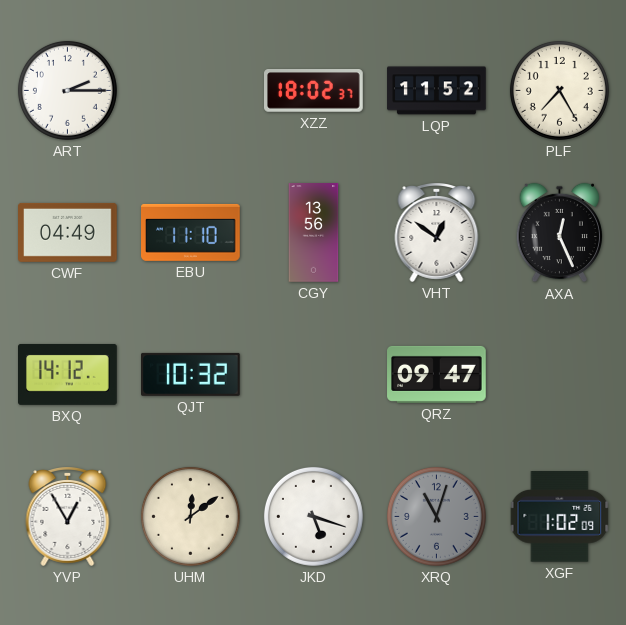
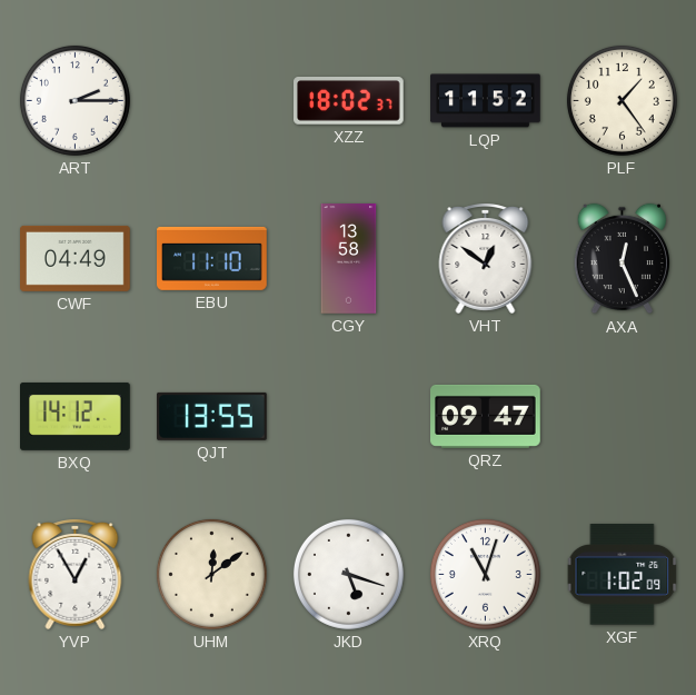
PLF: 7:25 -> 1:24 (622, 100)
CGY: 13:56 -> 13:58 (349, 259)
QJT: 10:32 -> 13:55 (212, 416)
XRQ dial: grey -> white (485, 574)
